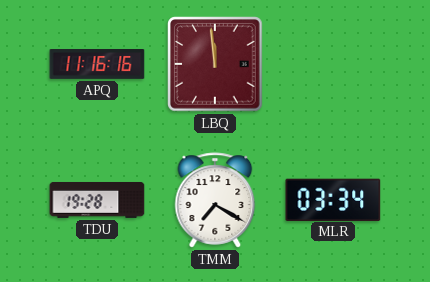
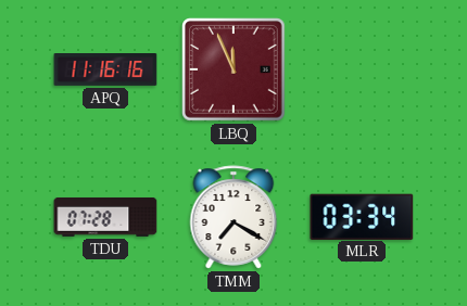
LBQ: 11:59 -> 11:56 (233, 69)
TDU: 19:28 -> 07:28 (105, 217)
